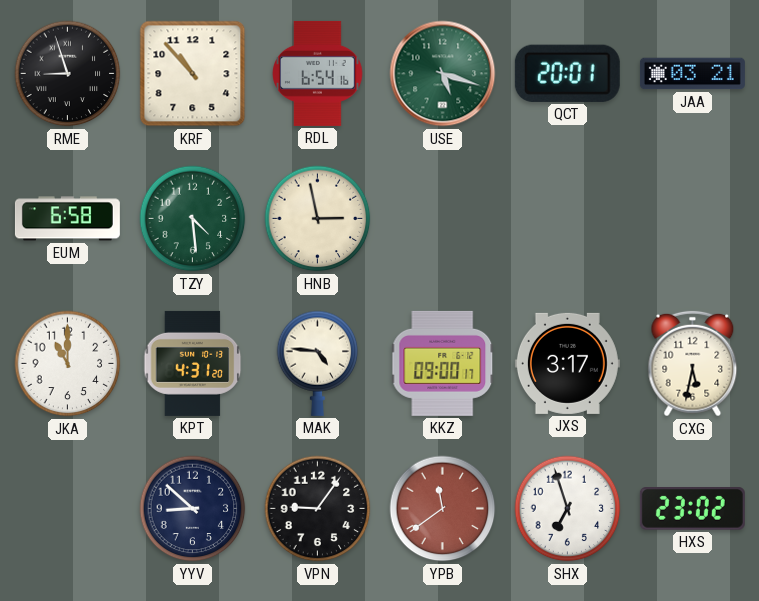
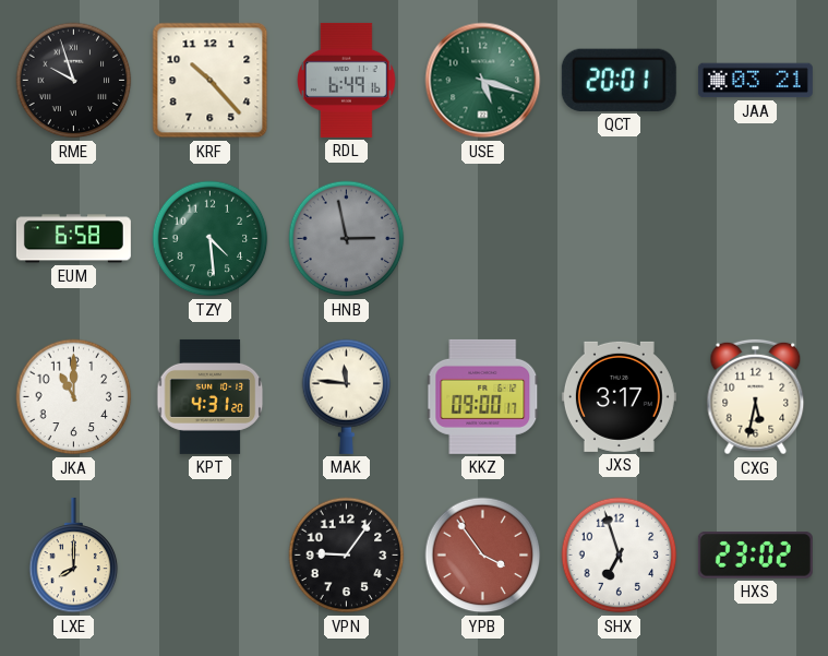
RME: 8:57 -> 9:57 (74, 81)
KRF: 10:53 -> 10:23 (211, 81)
RDL: 6:54 -> 6:49 (347, 80)
HNB dial: cream -> grey (347, 239)
MAK: 4:46 -> 11:46 (347, 396)
LXE: none -> 8:00 (74, 556)
YYV: 8:52 -> none (193, 509)
YPB: 11:39 -> 3:54 (483, 556)
